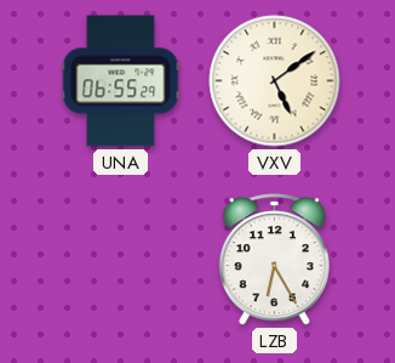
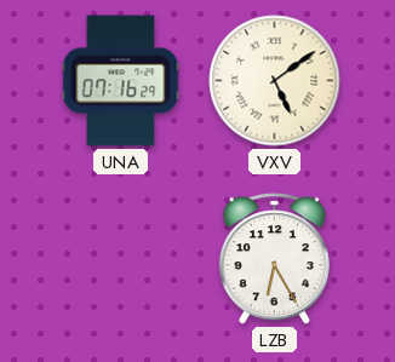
UNA: 06:55 -> 07:16 (121, 81)
